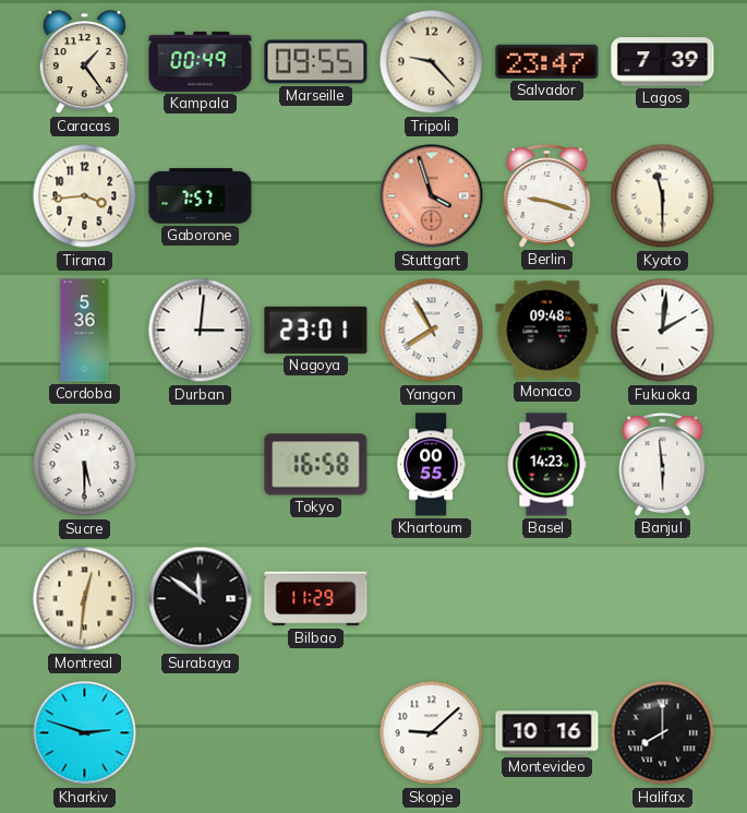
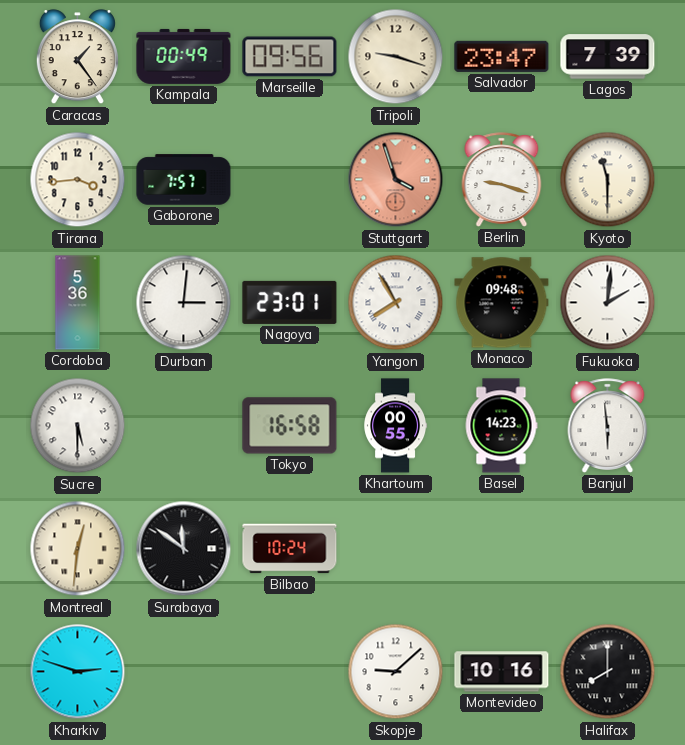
Marseille: 09:55 -> 09:56 (290, 57)
Tripoli: 9:23 -> 9:18 (396, 57)
Bilbao: 11:29 -> 10:24 (290, 549)
